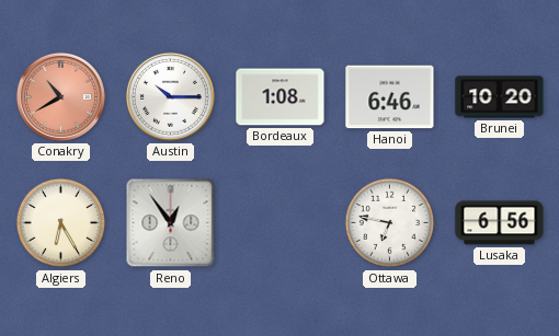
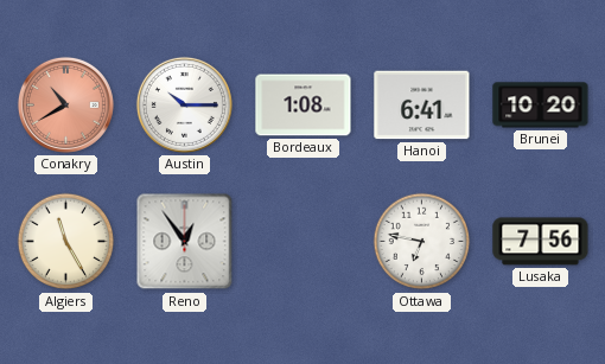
Hanoi: 6:46 -> 6:41 (422, 106)
Algiers: 6:25 -> 11:25 (66, 242)
Lusaka: 6:56 -> 7:56 (541, 242)
